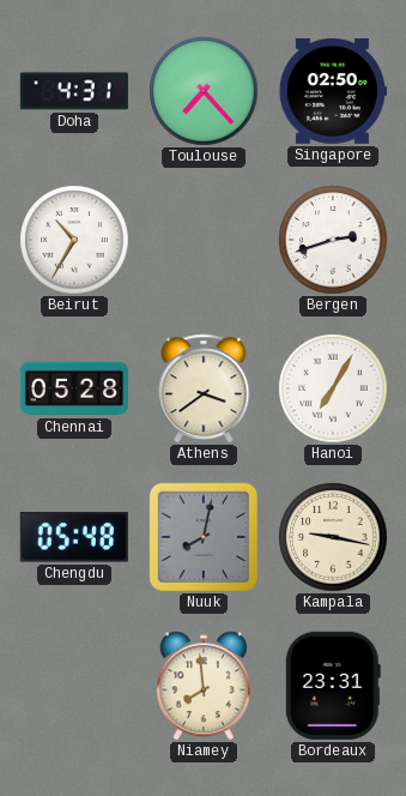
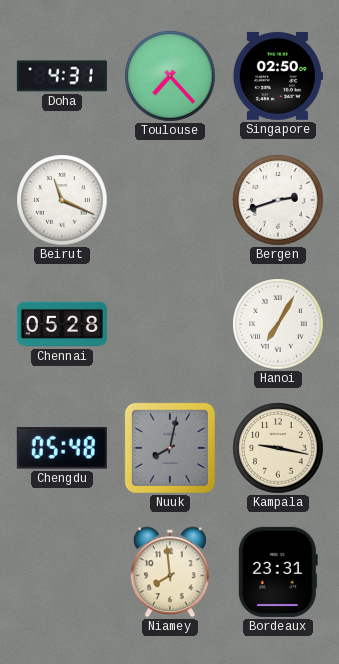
Beirut: 10:35 -> 11:19 (62, 200)
Athens: 3:39 -> none (204, 388)
